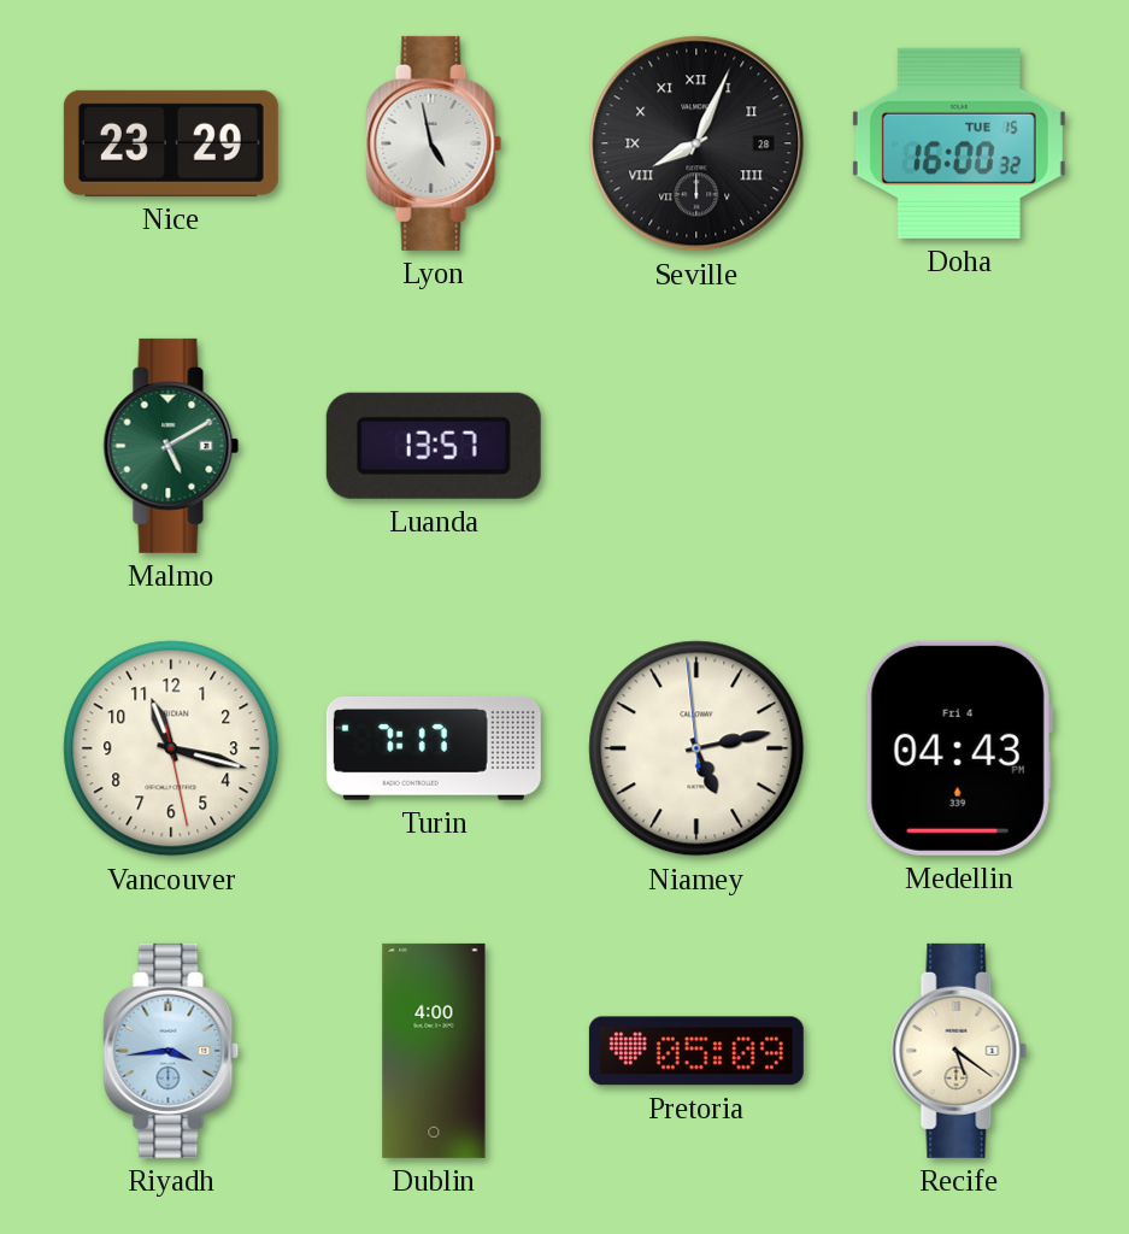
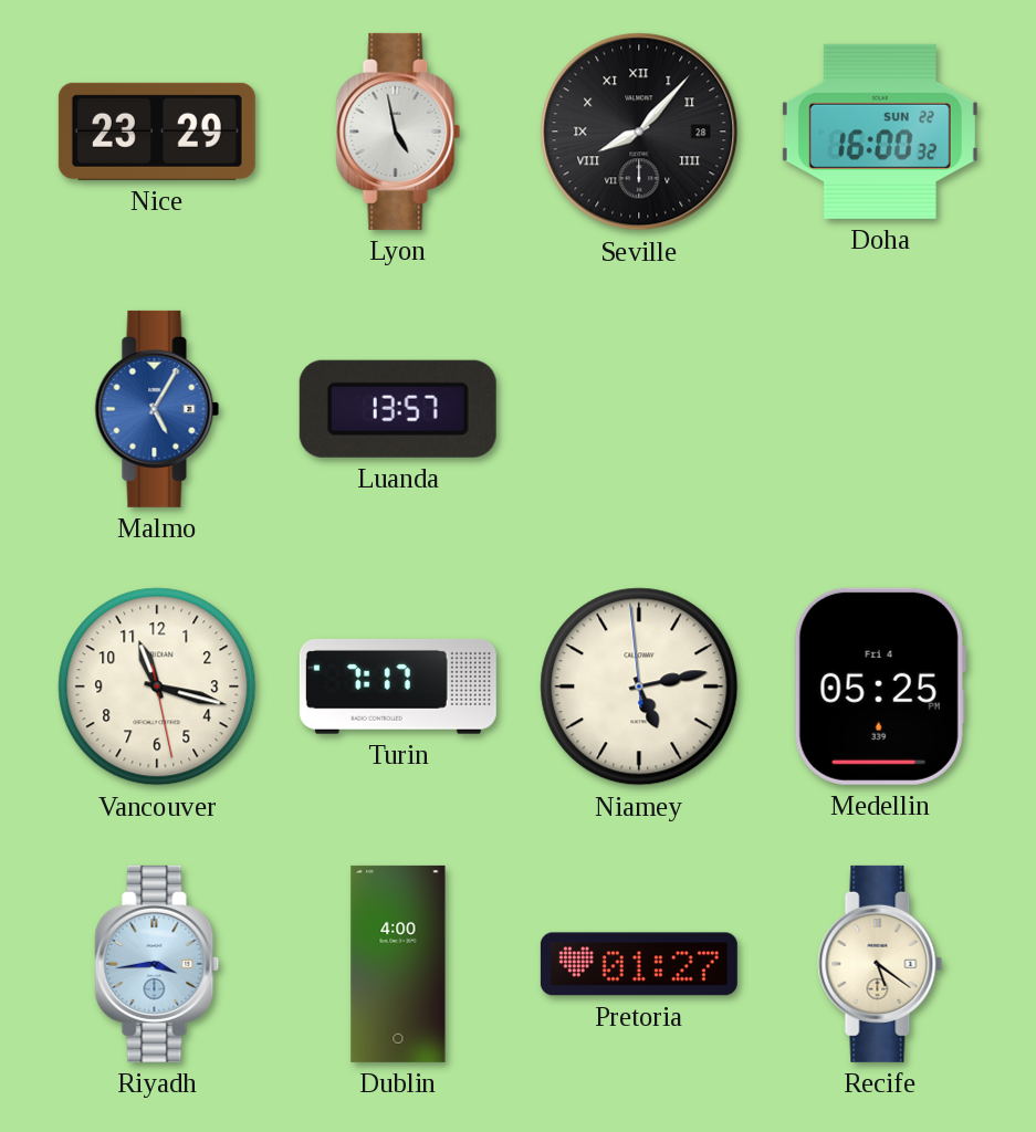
Seville: 8:04 -> 8:07 (639, 132)
Doha date: TUE 15 -> SUN 22 (880, 132)
Malmo: 5:10 -> 5:05 (157, 409)
Malmo dial: green -> blue (157, 409)
Medellin: 04:43 -> 05:25 (880, 686)
Pretoria: 05:09 -> 01:27 (639, 964)
